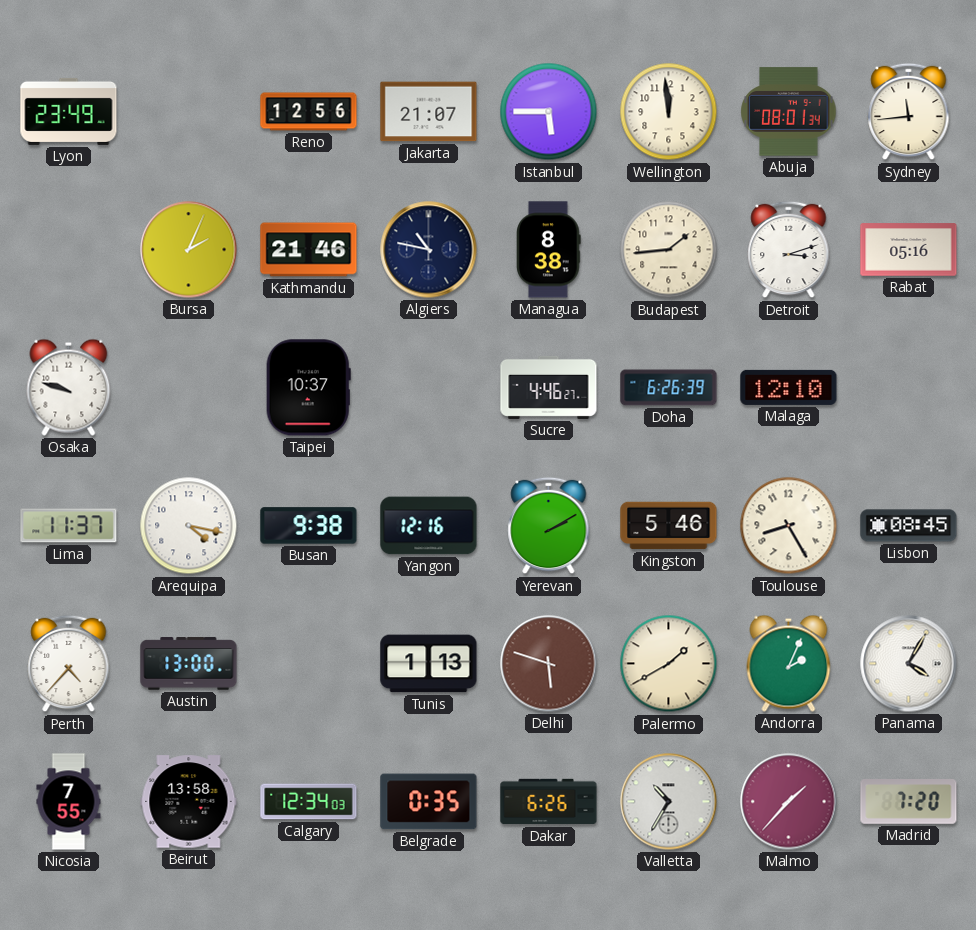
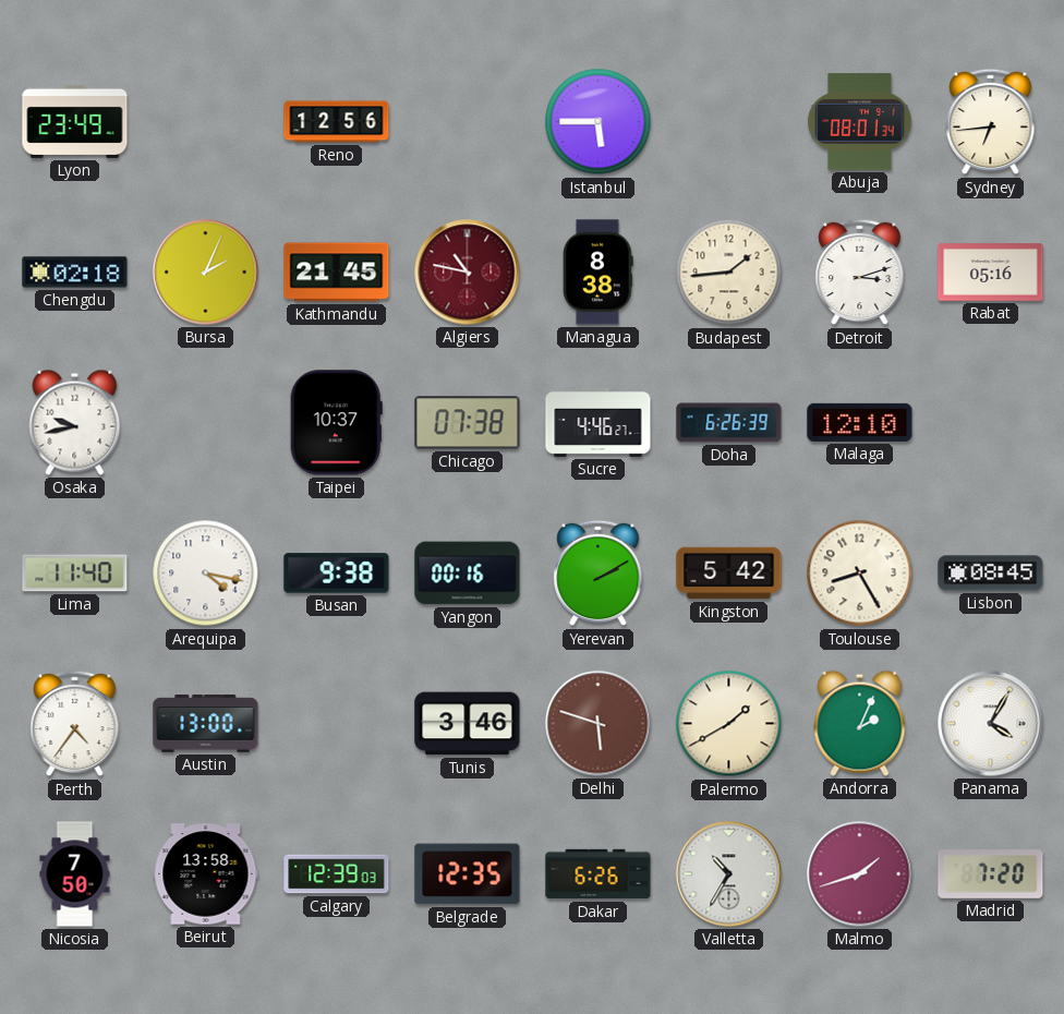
Jakarta: 21:07 -> none (429, 112)
Wellington: 11:59 -> none (669, 112)
Sydney: 11:44 -> 6:44 (991, 122)
Chengdu: none -> 02:18 (75, 273)
Kathmandu: 21:46 -> 21:45 (337, 273)
Algiers dial: navy -> burgundy (468, 273)
Osaka: 9:48 -> 9:43 (75, 422)
Chicago: none -> 07:38 (468, 423)
Lima: 11:37 -> 11:40 (75, 574)
Yangon: 12:16 -> 00:16 (468, 574)
Kingston: 5:46 -> 5:42 (729, 574)
Perth: 4:37 -> 4:36 (75, 724)
Tunis: 1:13 -> 3:46 (468, 724)
Nicosia: 7:55 -> 7:50 (75, 874)
Calgary: 12:34 -> 12:39 (337, 874)
Belgrade: 0:35 -> 12:35 (468, 874)
Malmo: 1:37 -> 1:42 (860, 874)
